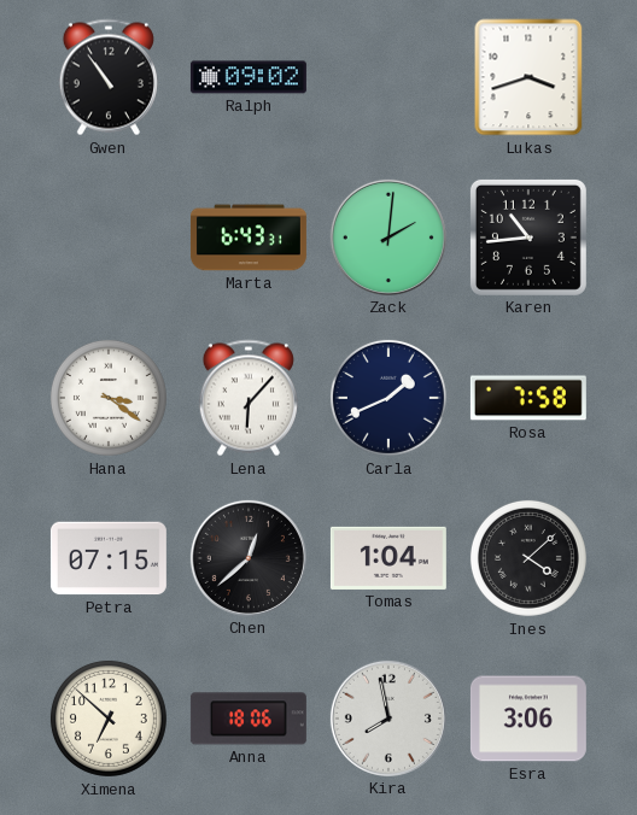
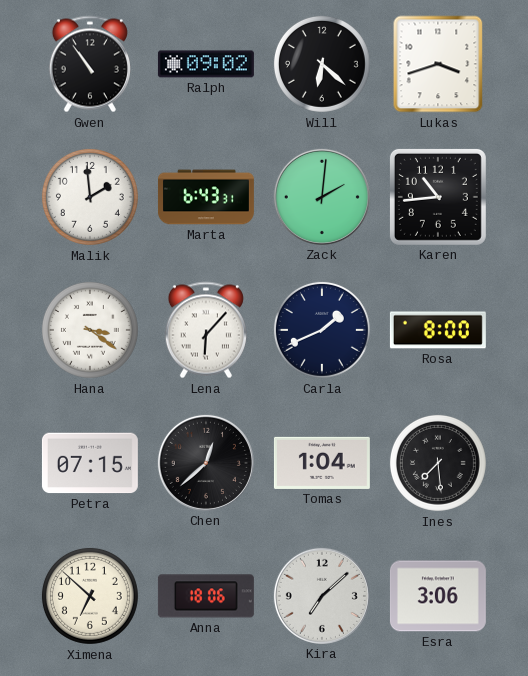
Will: none -> 6:22 (322, 64)
Malik: none -> 1:59 (90, 197)
Rosa: 7:58 -> 8:00 (438, 330)
Ines: 4:08 -> 7:29 (438, 463)
Kira: 7:58 -> 7:08 (322, 596)
